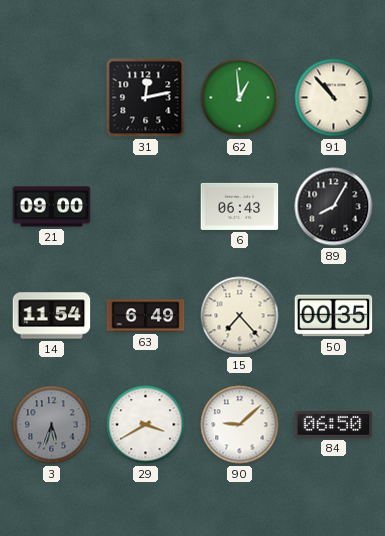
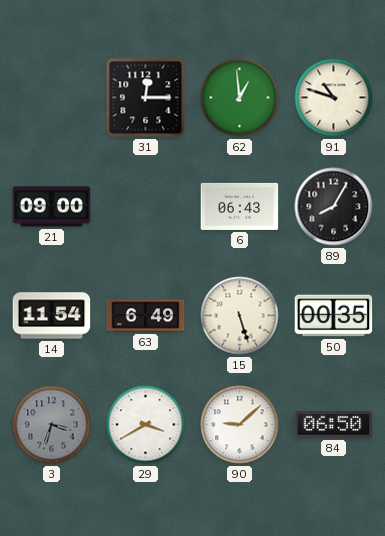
31: 12:13 -> 12:15 (146, 98)
91: 10:53 -> 10:48 (334, 98)
15: 7:23 -> 5:27 (240, 316)
3: 5:33 -> 3:33 (52, 425)
